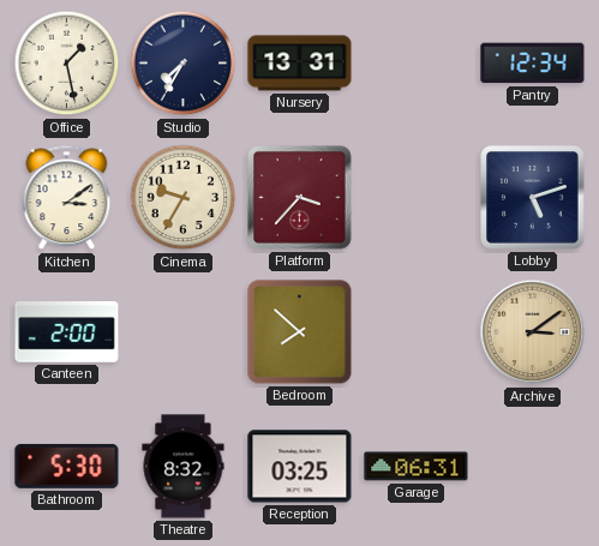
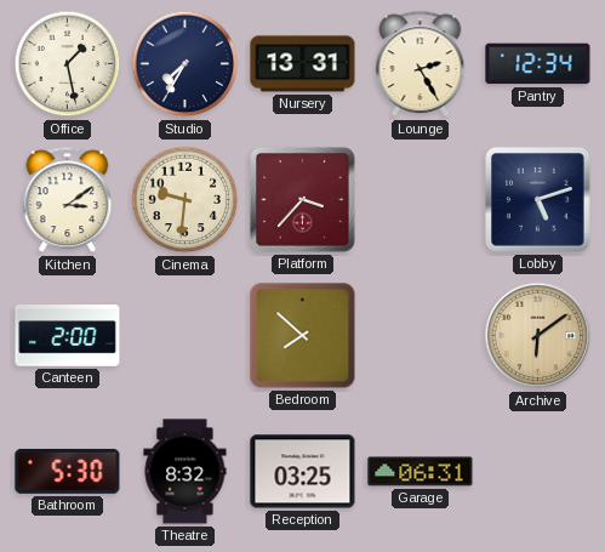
Lounge: none -> 2:25 (421, 64)
Cinema: 9:35 -> 9:31 (186, 200)
Archive: 3:09 -> 6:09 (538, 336)
